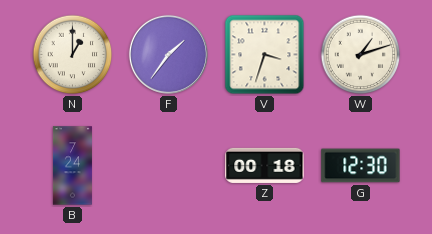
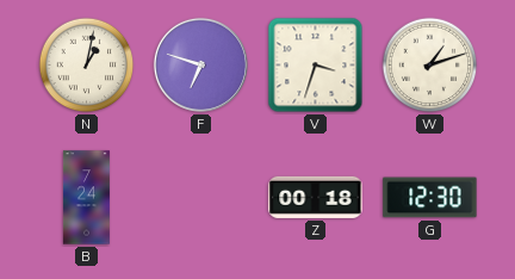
N: 1:00 -> 1:02 (87, 66)
F: 1:36 -> 6:48 (200, 64)
